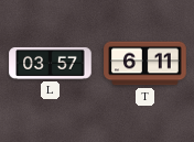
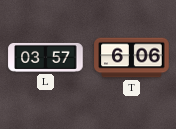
T: 6:11 -> 6:06 (132, 58)
